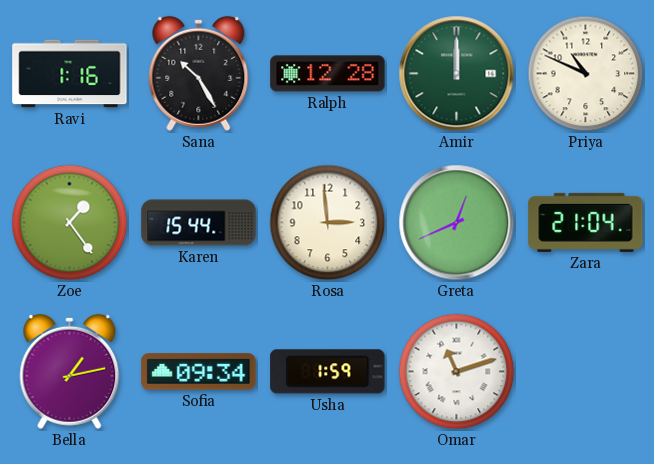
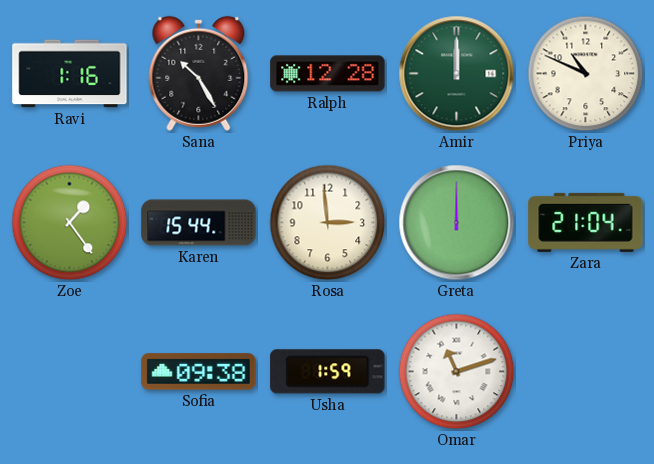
Greta: 12:41 -> 12:00 (457, 223)
Bella: 1:13 -> none (70, 371)
Sofia: 09:34 -> 09:38 (199, 372)
